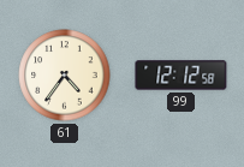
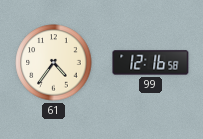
99: 12:12 -> 12:16 (151, 63)
